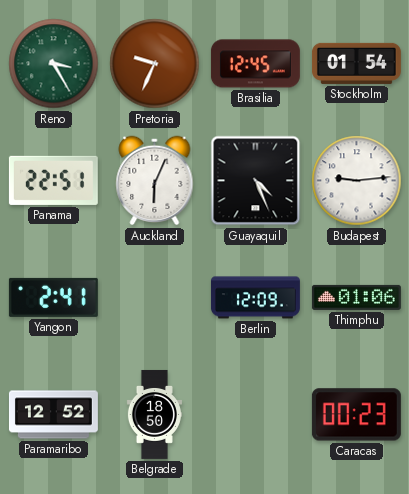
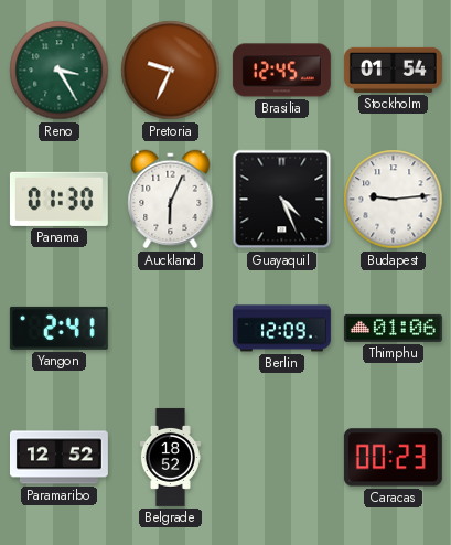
Panama: 22:51 -> 01:30 (58, 199)
Belgrade: 18:50 -> 18:52 (170, 457)
